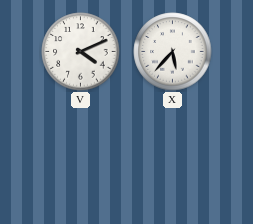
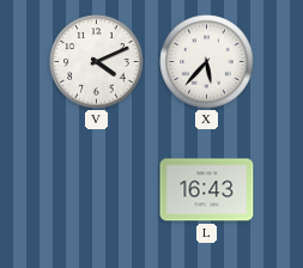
L: none -> 16:43 (207, 190)
